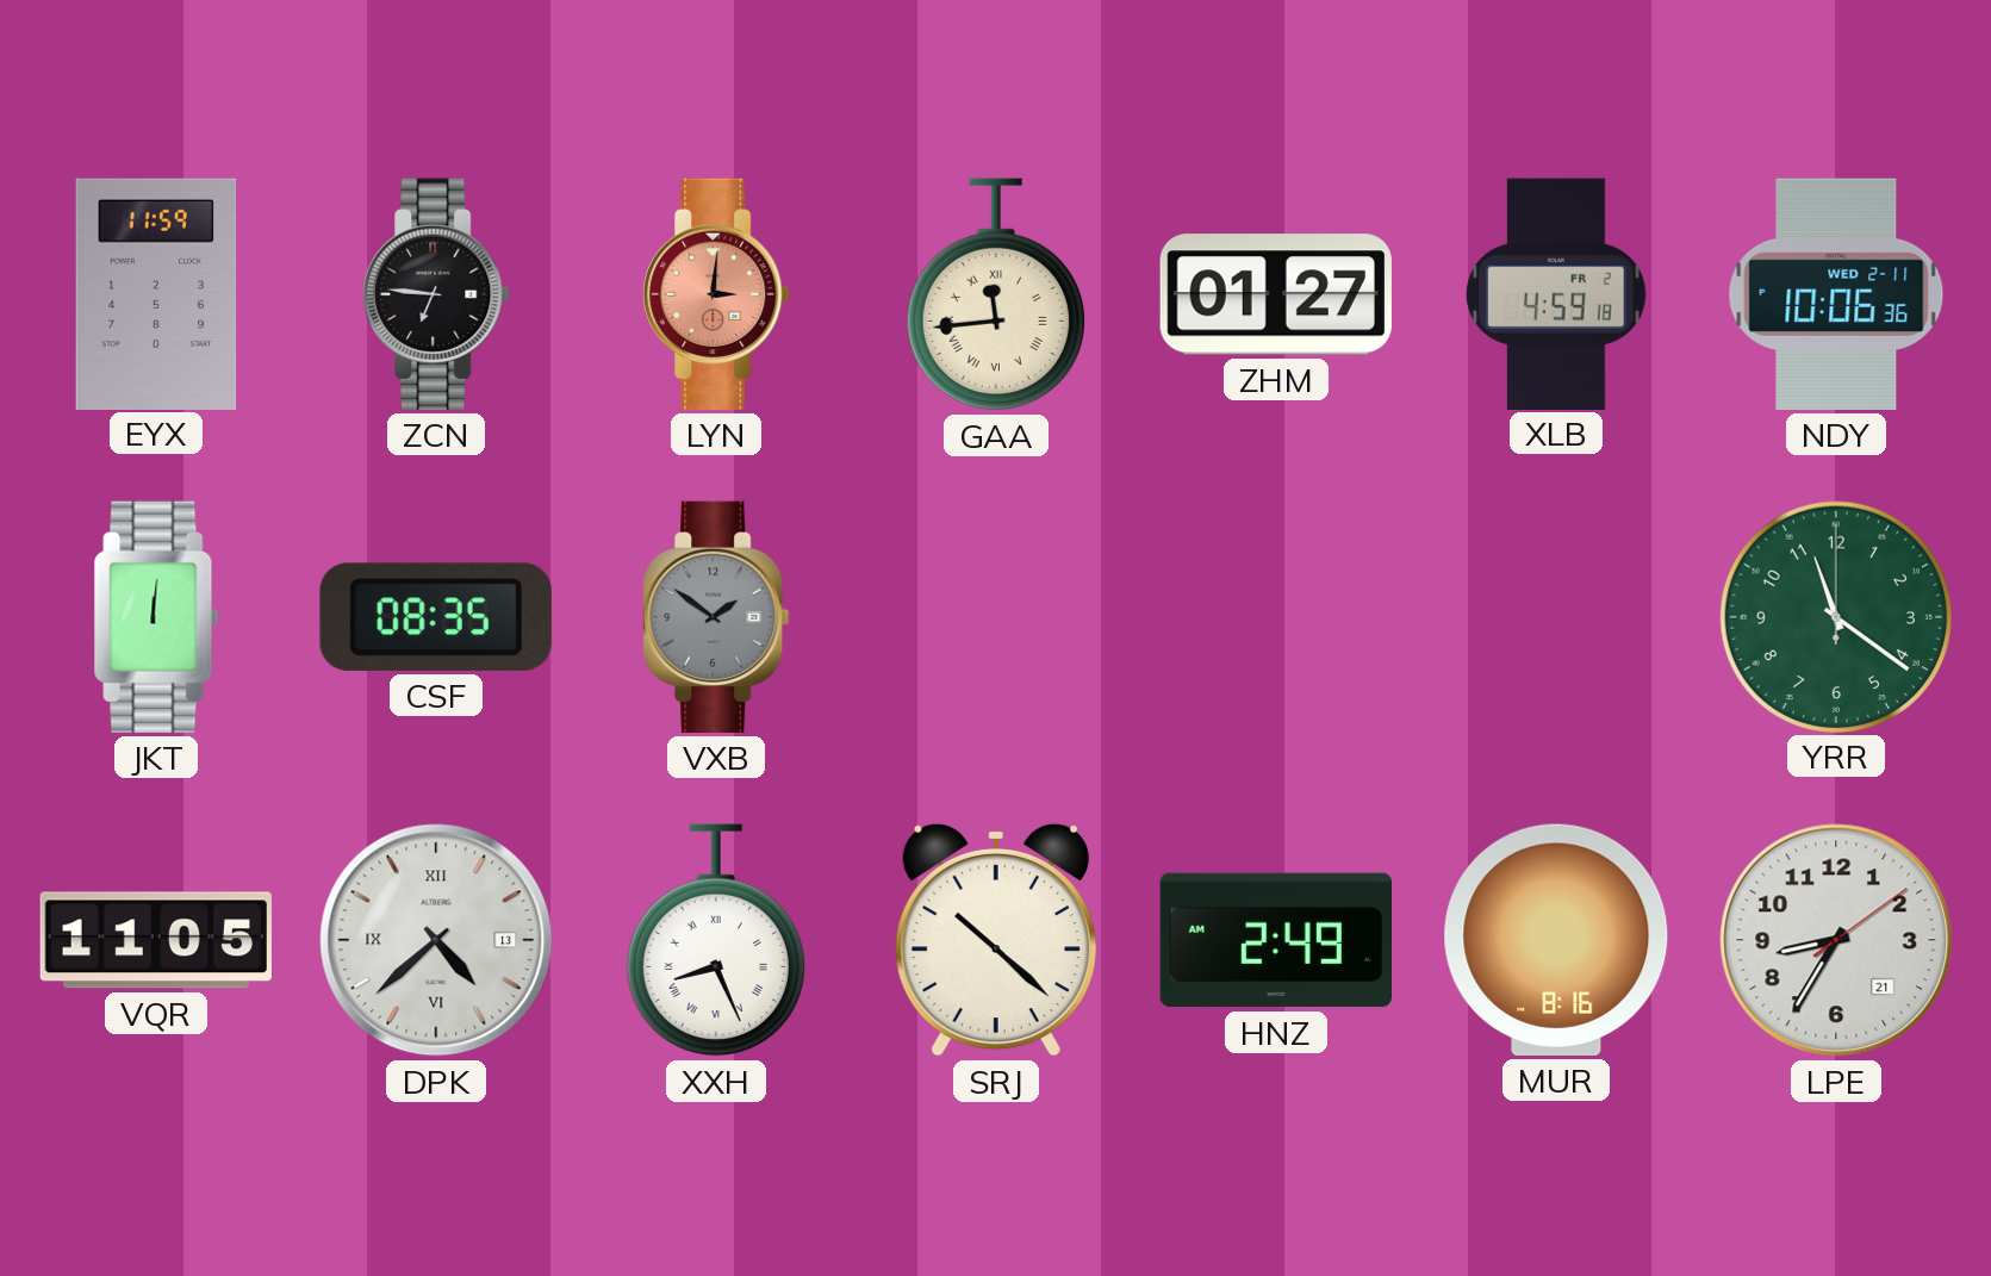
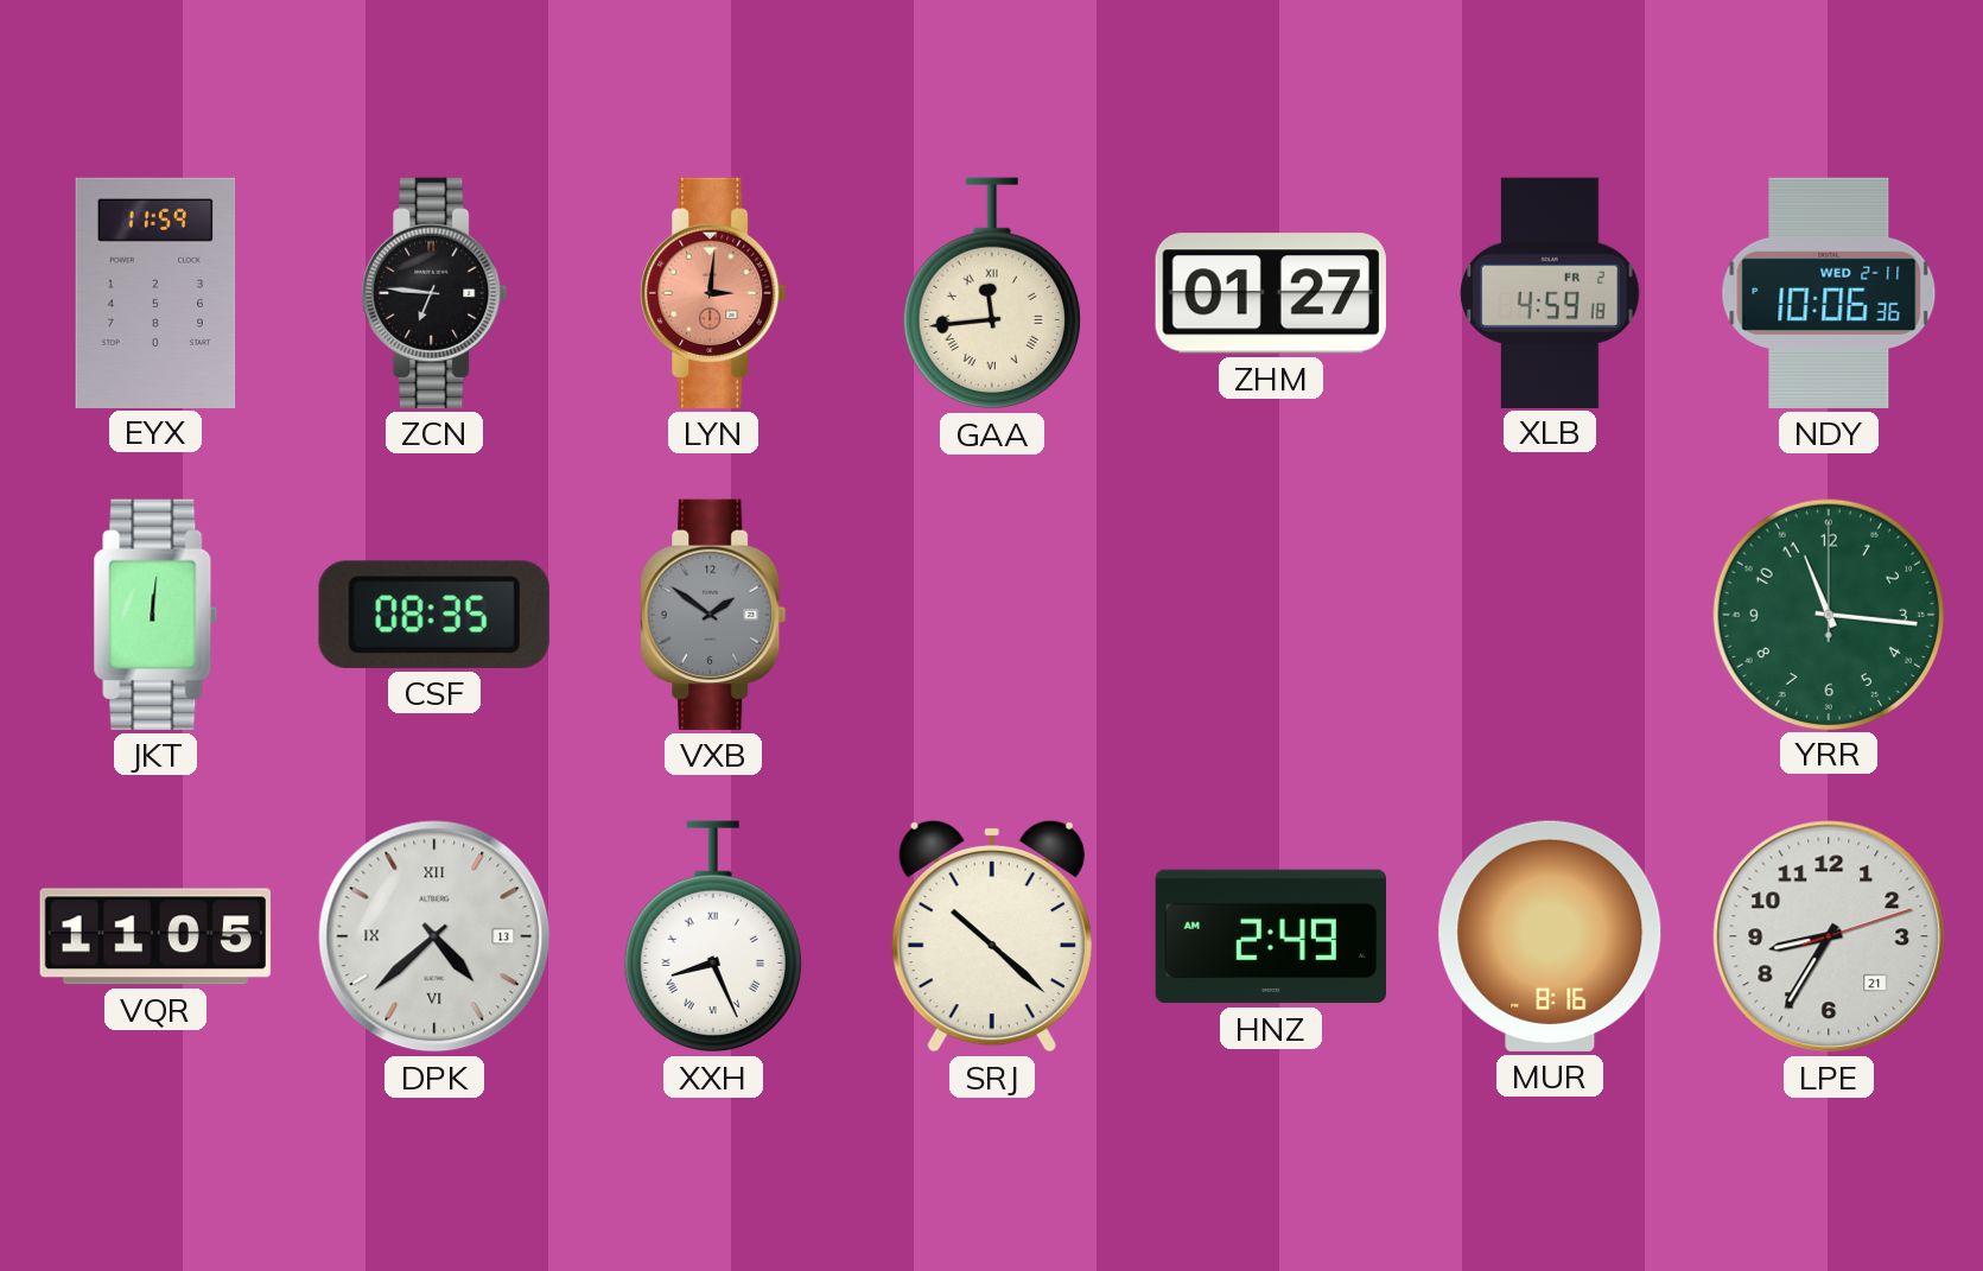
YRR: 11:21 -> 11:16 (1828, 614)
LPE: 8:35:09 -> 8:35:12 (1829, 936)
